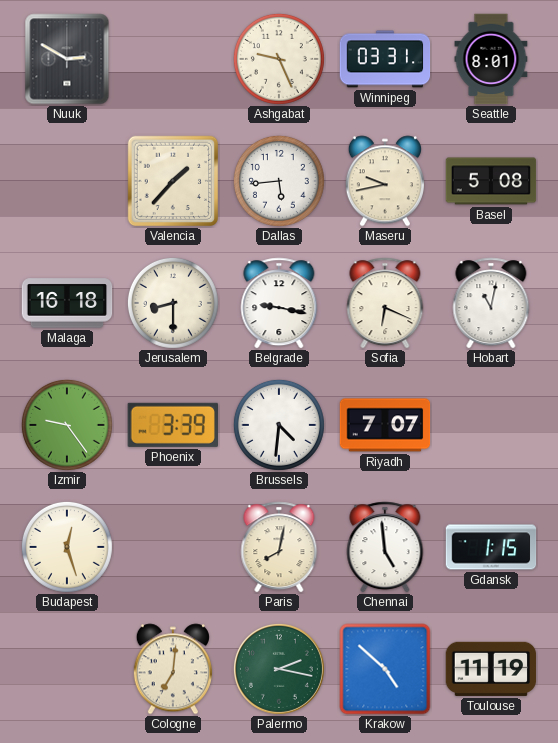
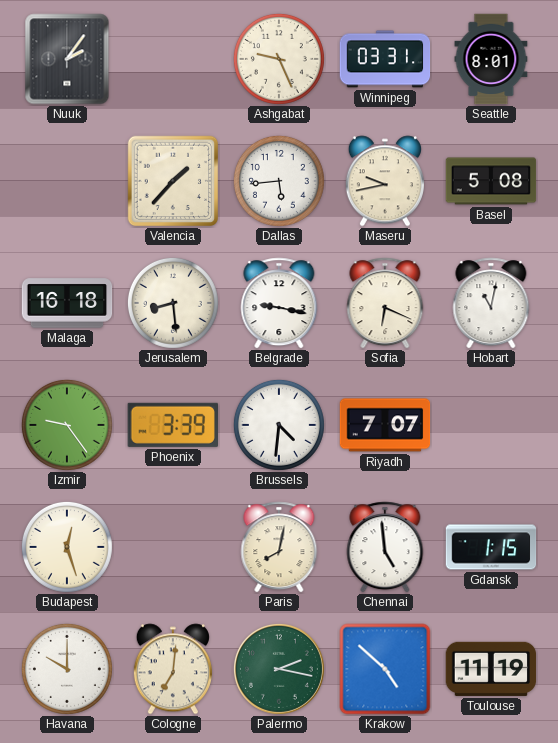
Nuuk: 2:50 -> 2:06 (67, 59)
Jerusalem: 8:30 -> 8:29 (173, 303)
Havana: none -> 10:00 (67, 669)
